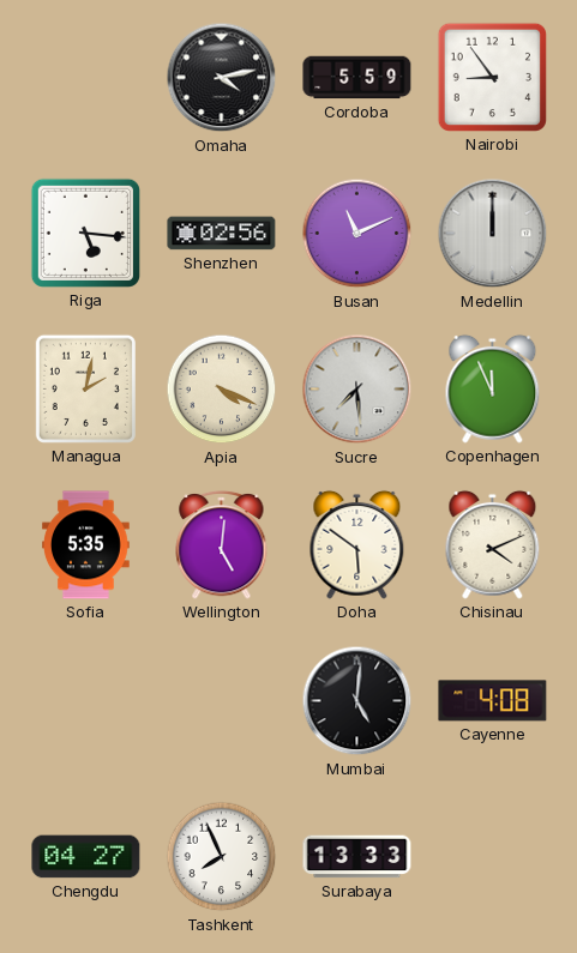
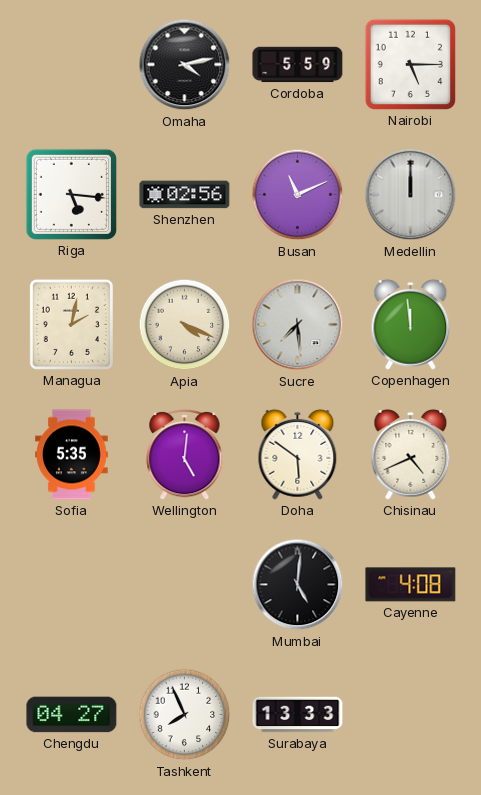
Nairobi: 8:54 -> 5:15 (410, 64)
Copenhagen: 11:56 -> 11:59 (411, 324)
Chisinau: 4:11 -> 4:41 (411, 454)
